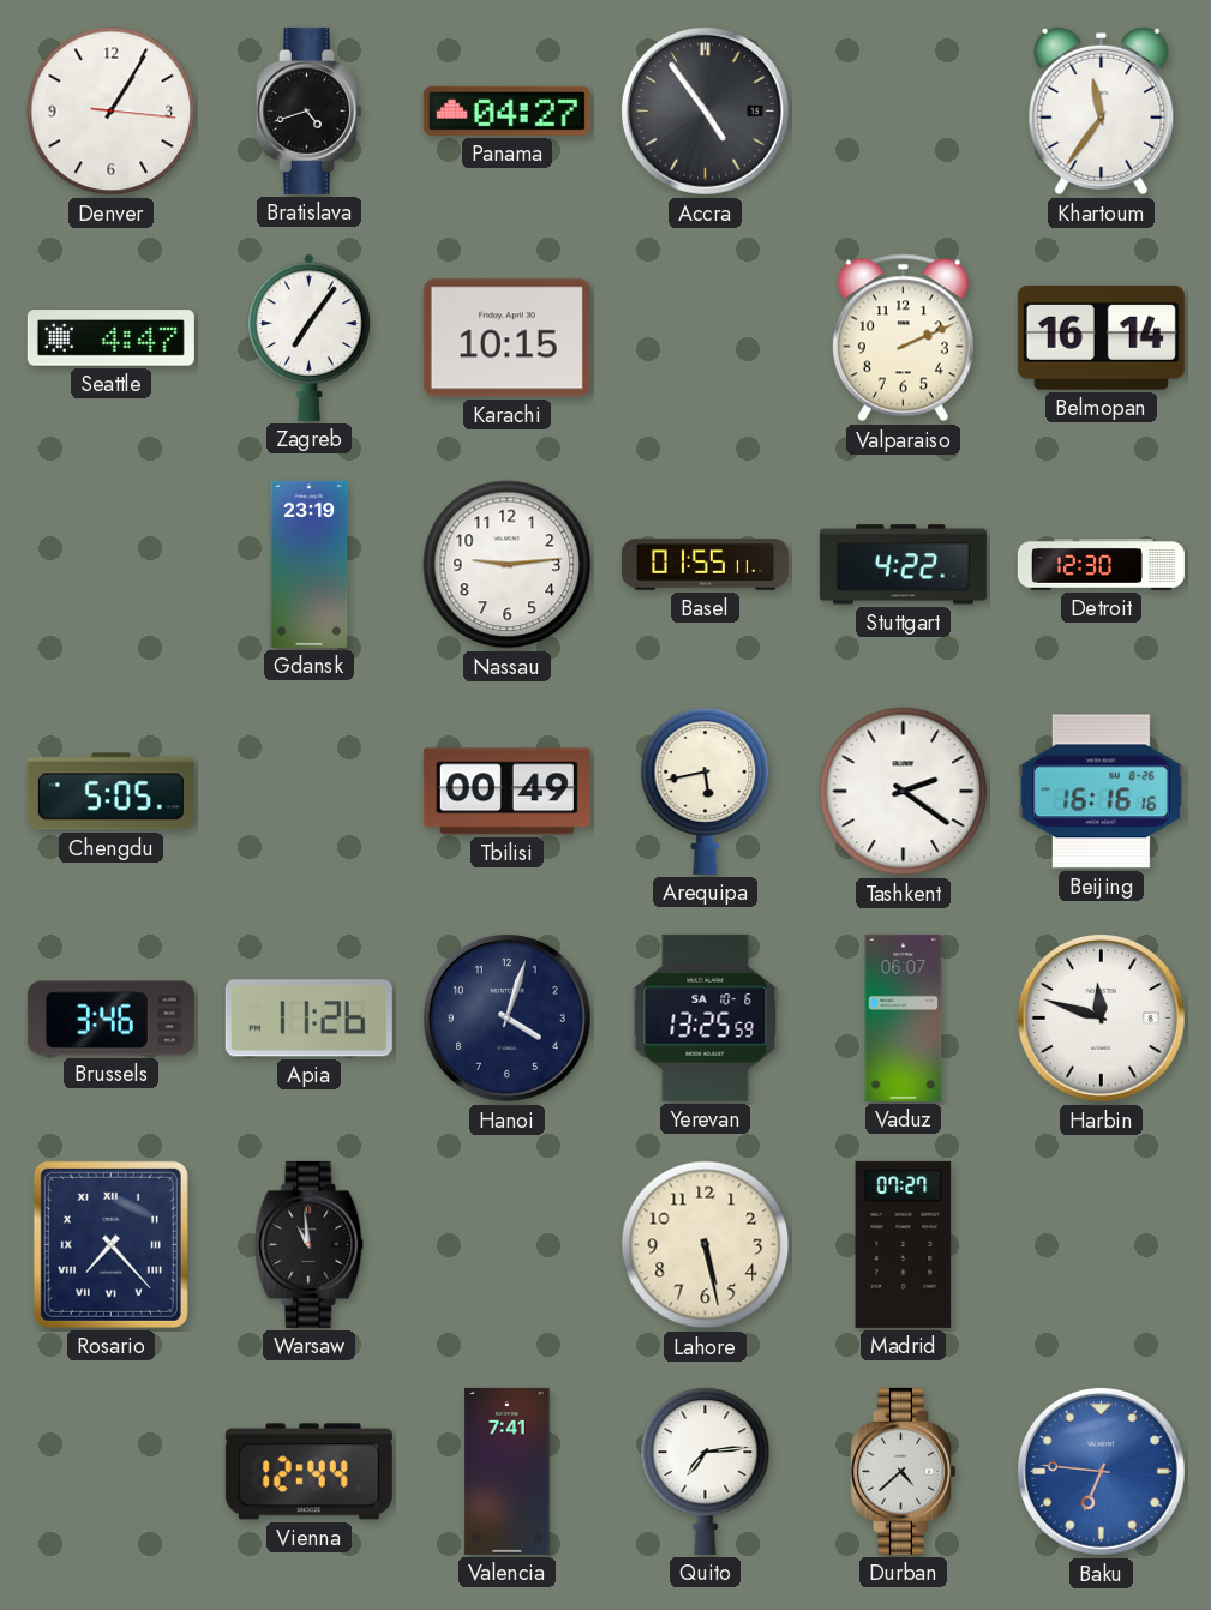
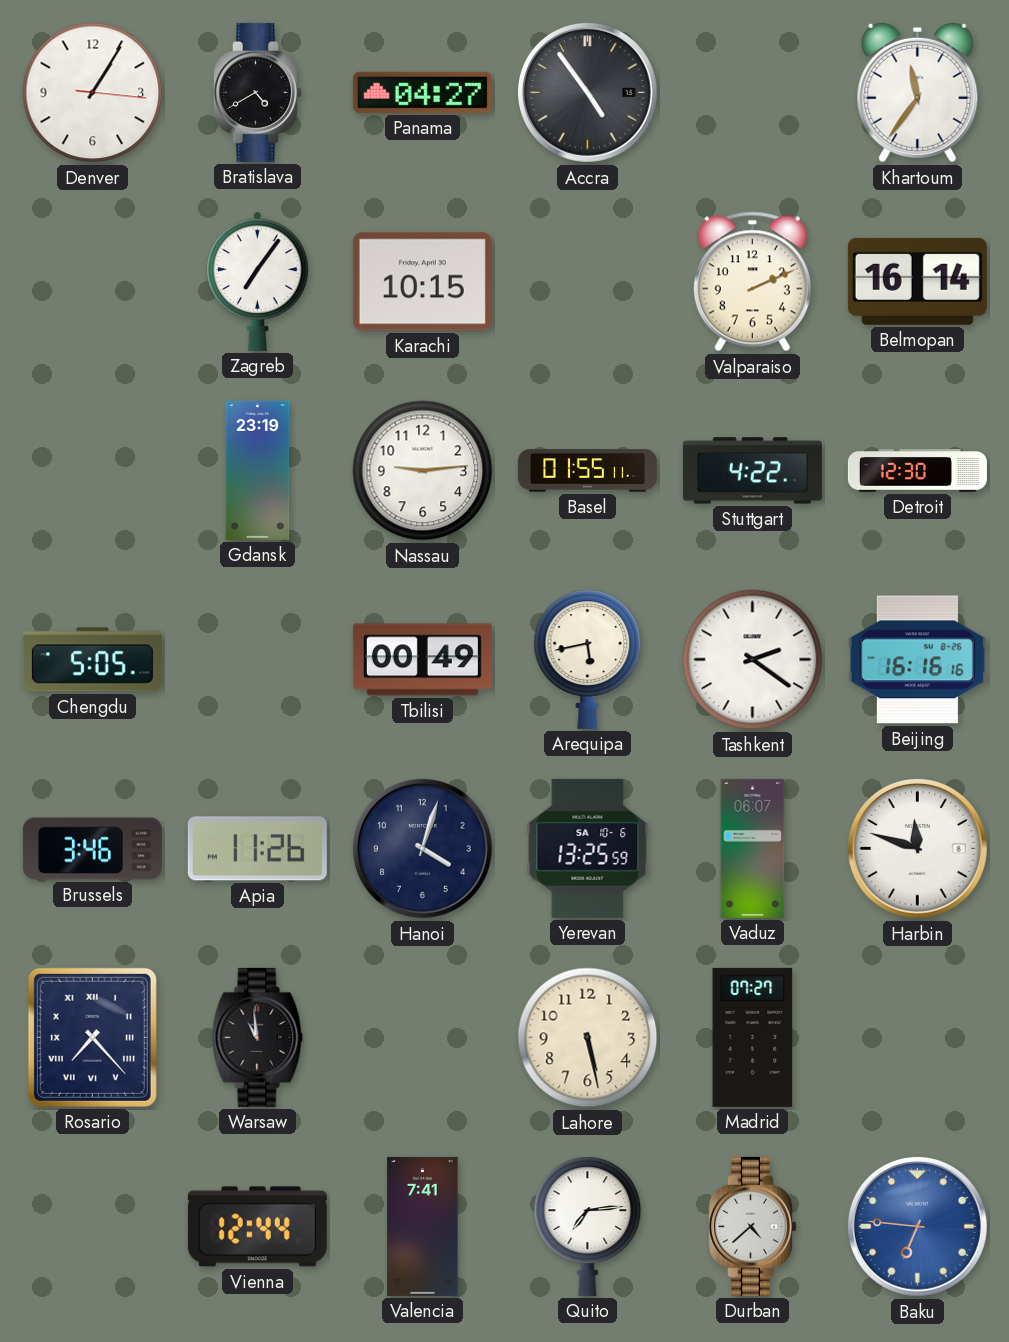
Bratislava: 4:42 -> 4:40 (257, 92)
Seattle: 4:47 -> none (110, 338)
